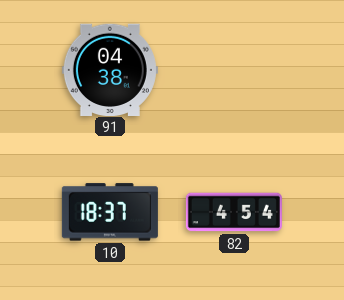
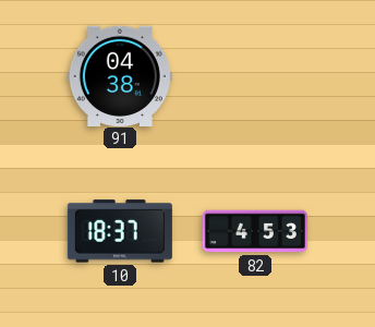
82: 4:54 -> 4:53 (255, 231)
